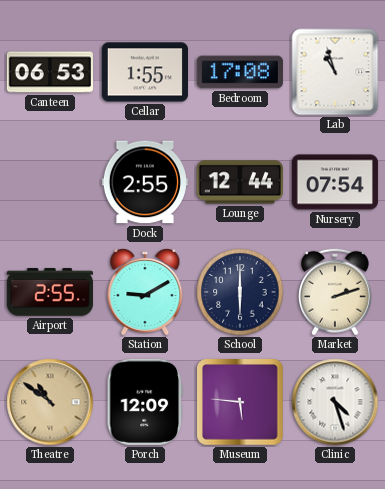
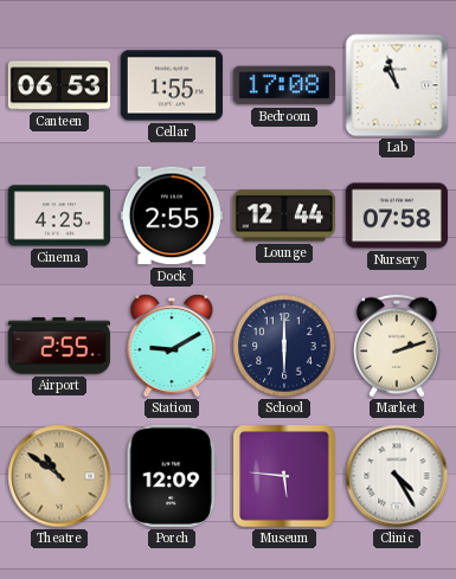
Cinema: none -> 4:25 (58, 215)
Nursery: 07:54 -> 07:58 (397, 215)
Clinic: 4:27 -> 4:25 (397, 476)
